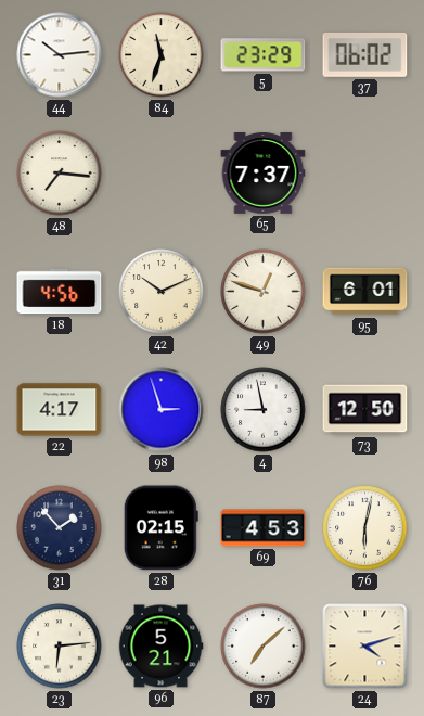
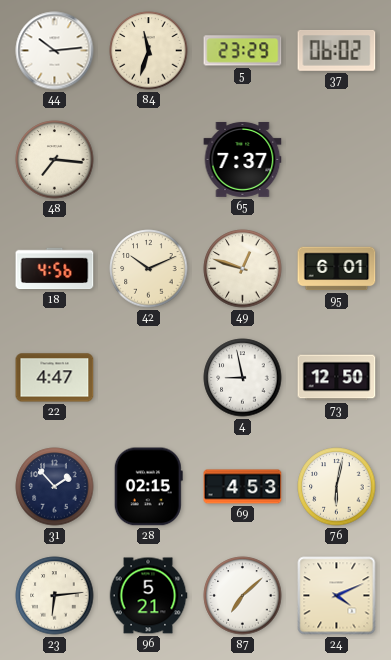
22: 4:17 -> 4:47 (55, 378)
98: 2:57 -> none (162, 410)
24: 4:12 -> 4:11 (337, 596)
